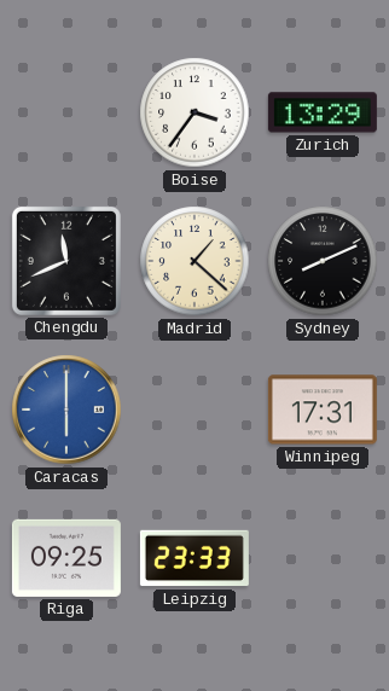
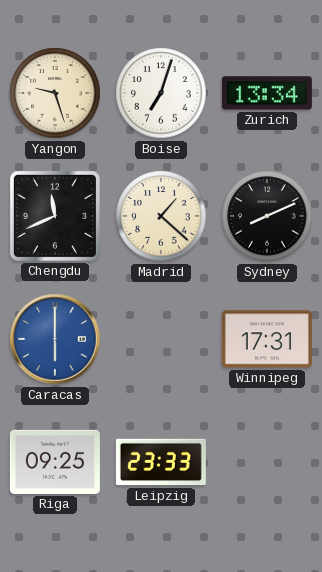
Yangon: none -> 9:27 (55, 93)
Boise: 3:36 -> 7:03 (161, 93)
Zurich: 13:29 -> 13:34 (267, 93)
